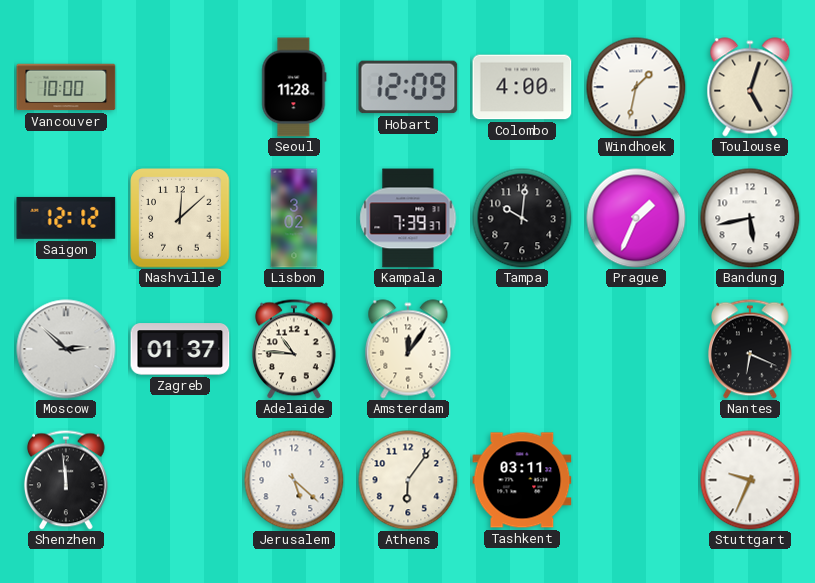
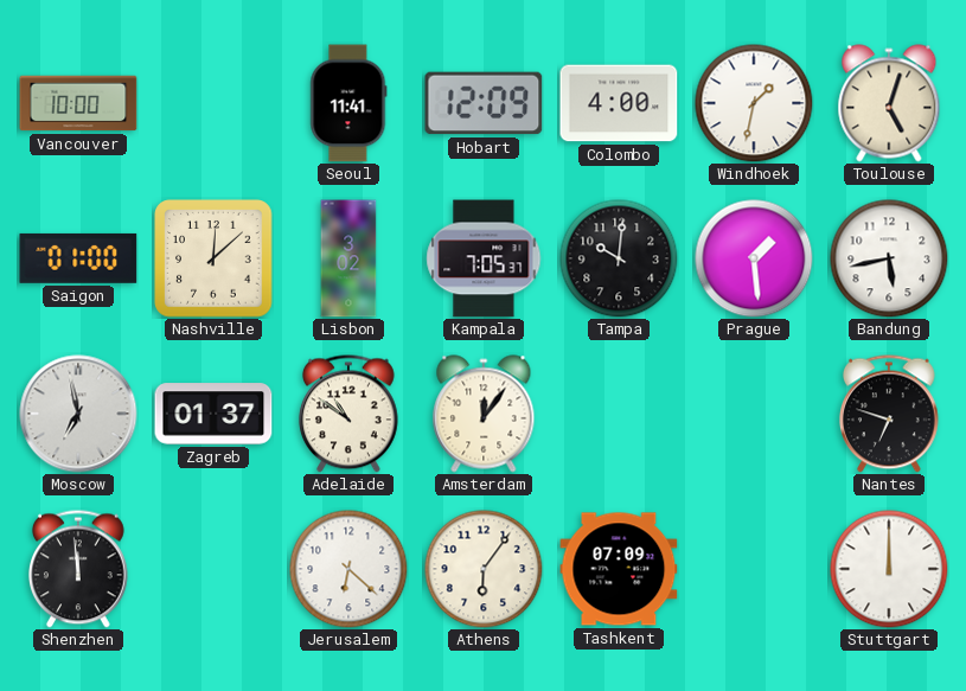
Seoul: 11:28 -> 11:41 (348, 103)
Saigon: 12:12 -> 01:00 (78, 258)
Kampala: 7:39 -> 7:05 (484, 258)
Prague: 1:34 -> 1:29 (754, 258)
Moscow: 2:52 -> 6:58 (78, 414)
Adelaide: 10:46 -> 10:51 (348, 414)
Nantes: 6:19 -> 6:48 (889, 414)
Jerusalem: 5:22 -> 6:22 (348, 569)
Tashkent: 03:11 -> 07:09 (619, 569)
Stuttgart: 9:34 -> 12:00 (889, 569)
